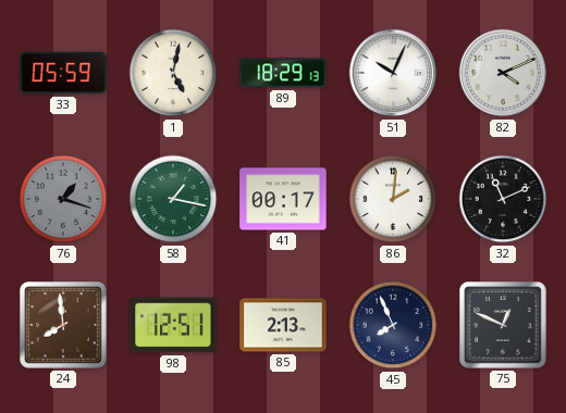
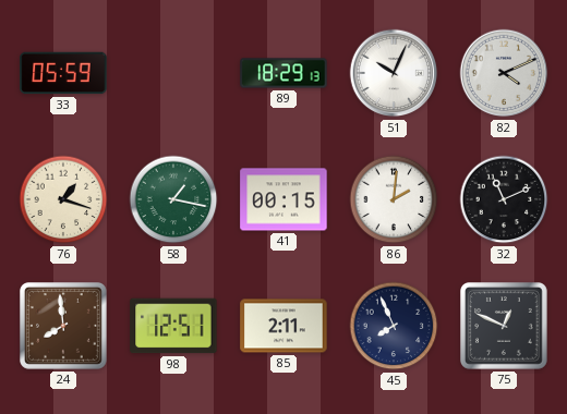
1: 5:02 -> none (173, 73)
76 dial: grey -> cream (63, 199)
41: 00:17 -> 00:15 (283, 199)
85: 2:13 -> 2:11 (283, 326)
